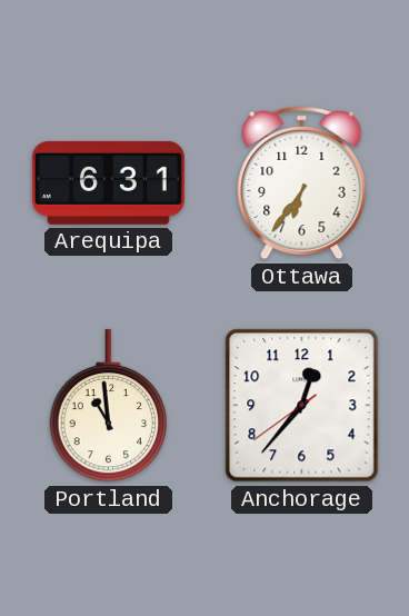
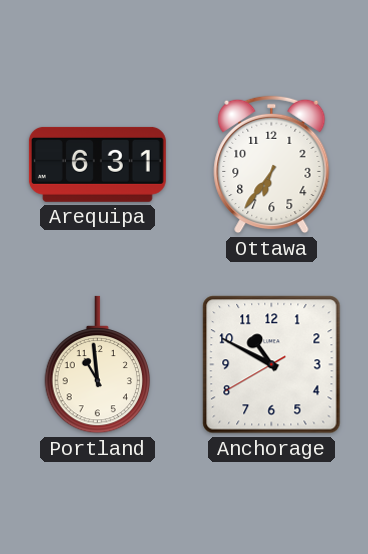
Anchorage: 12:36 -> 10:49 (272, 365)
